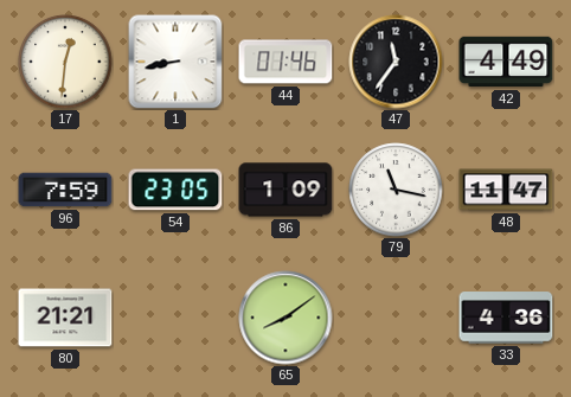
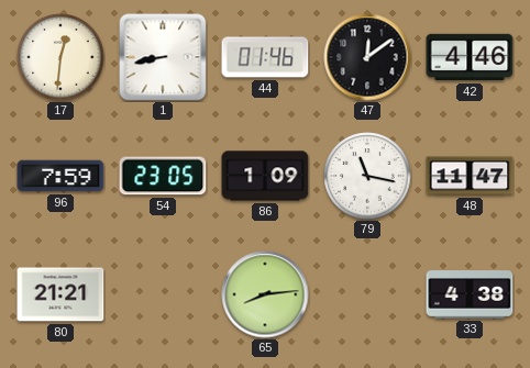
47: 11:36 -> 12:09 (367, 57)
42: 4:49 -> 4:46 (470, 57)
65: 8:09 -> 8:14 (265, 294)
33: 4:36 -> 4:38 (470, 294)
